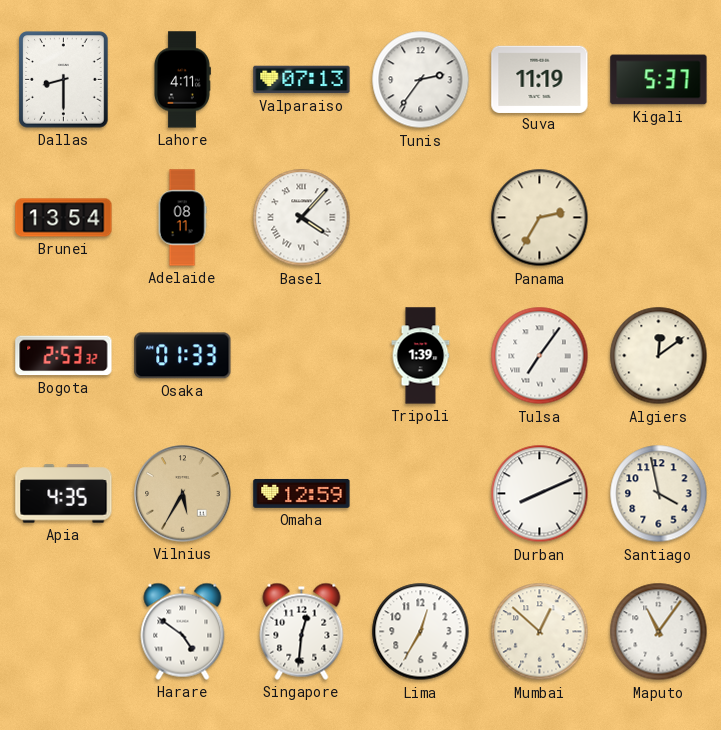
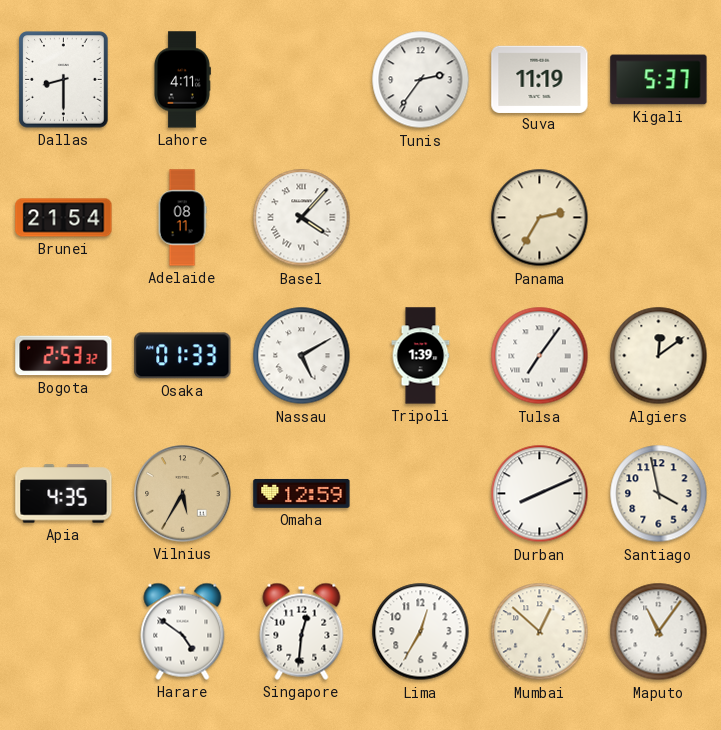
Valparaiso: 07:13 -> none (302, 80)
Brunei: 13:54 -> 21:54 (64, 218)
Nassau: none -> 5:10 (302, 356)
